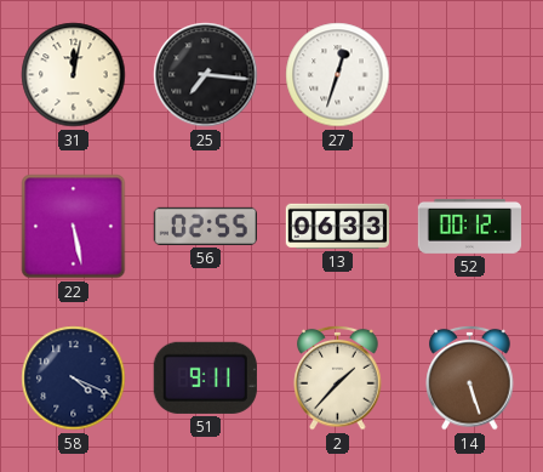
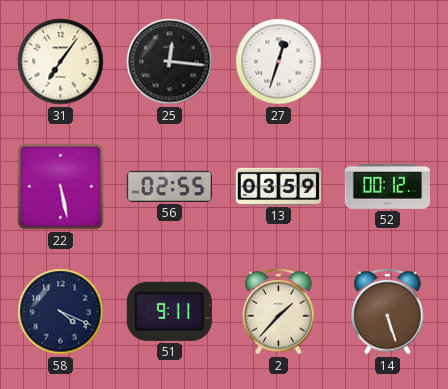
31: 12:02 -> 7:06 (61, 62)
25: 7:16 -> 12:16 (170, 62)
13: 06:33 -> 03:59 (278, 186)
